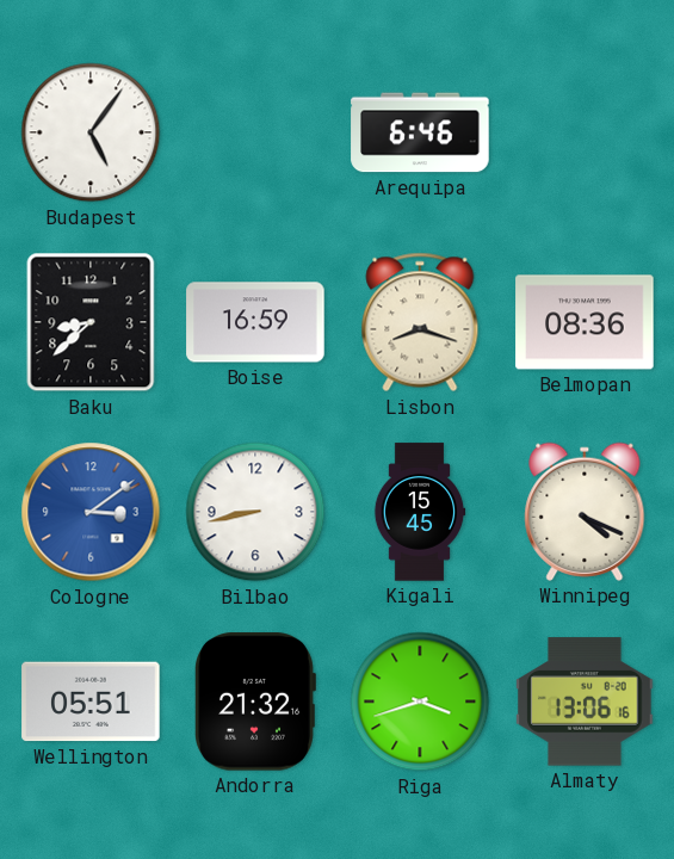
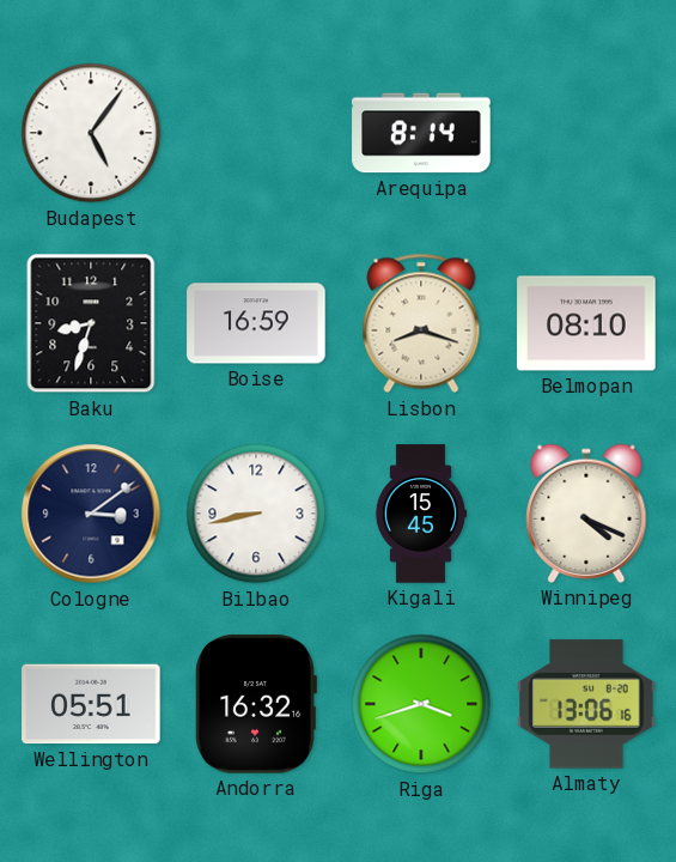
Arequipa: 6:46 -> 8:14 (421, 133)
Baku: 8:38 -> 8:33 (91, 323)
Belmopan: 08:36 -> 08:10 (586, 323)
Cologne dial: blue -> navy (91, 514)
Andorra: 21:32 -> 16:32 (256, 704)
